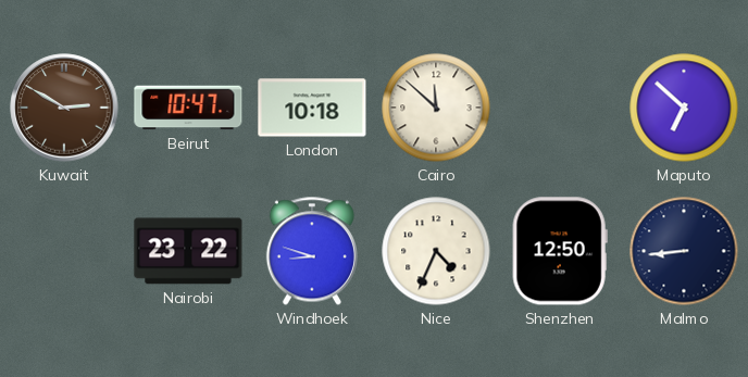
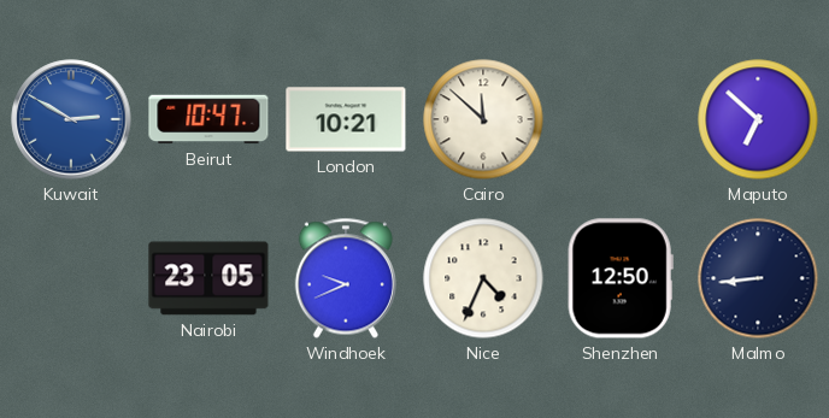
Kuwait dial: brown -> blue (71, 119)
London: 10:18 -> 10:21 (346, 119)
Nairobi: 23:22 -> 23:05 (208, 278)
Windhoek: 8:48 -> 9:41 (346, 278)
